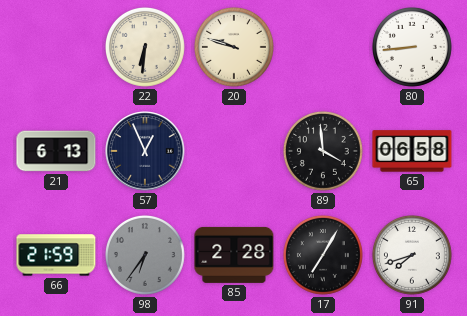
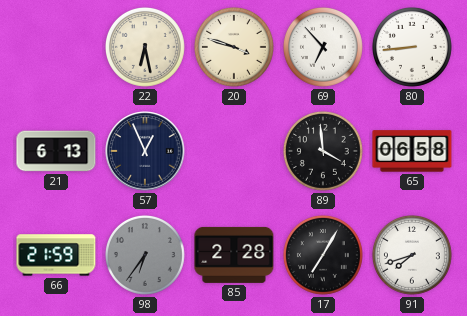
22: 6:31 -> 6:28 (145, 47)
20: 9:48 -> 3:48 (234, 47)
69: none -> 6:53 (323, 47)
